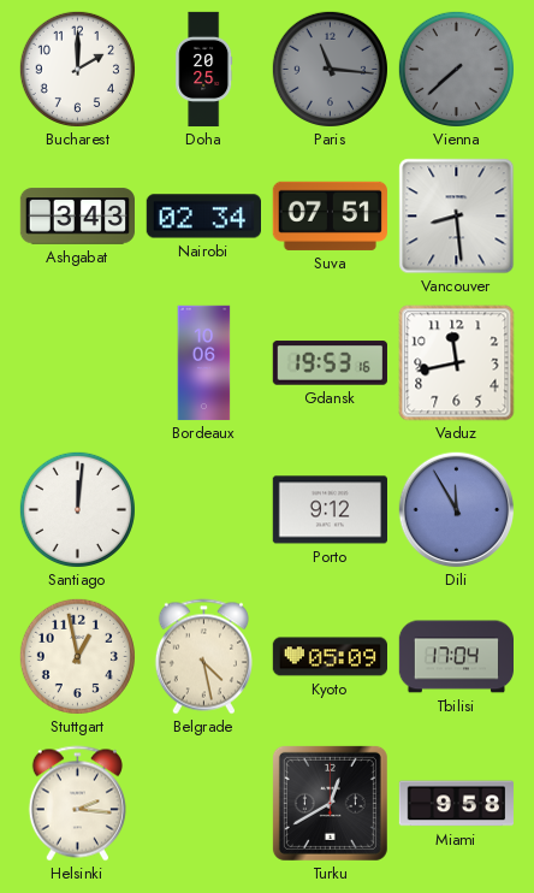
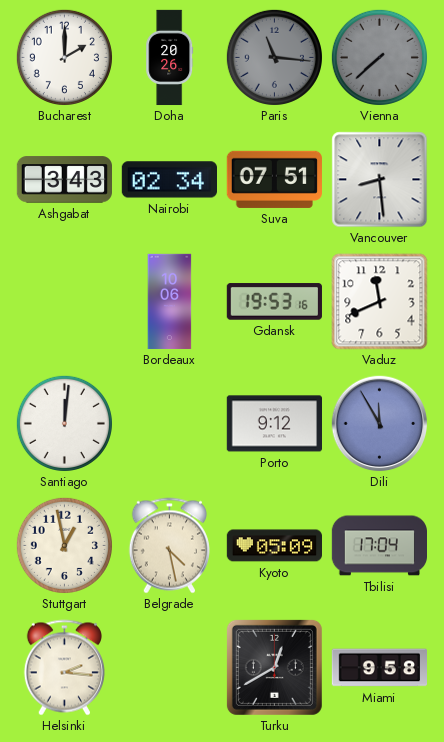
Doha: 20:25 -> 20:26 (170, 58)
Vaduz: 11:43 -> 11:41 (380, 302)
